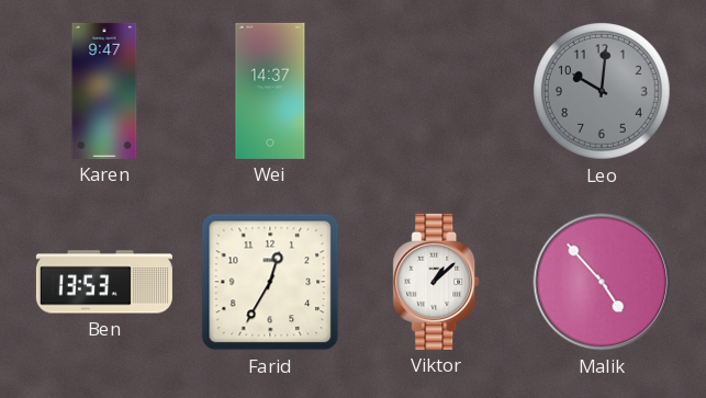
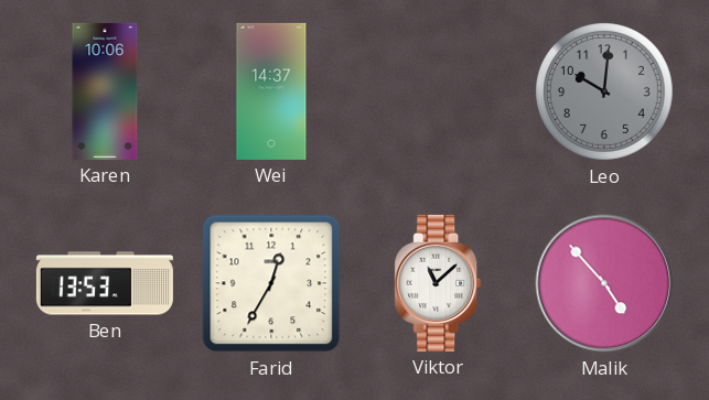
Karen: 9:47 -> 10:06 (105, 91)
Viktor: 1:08 -> 11:08 (438, 283)
